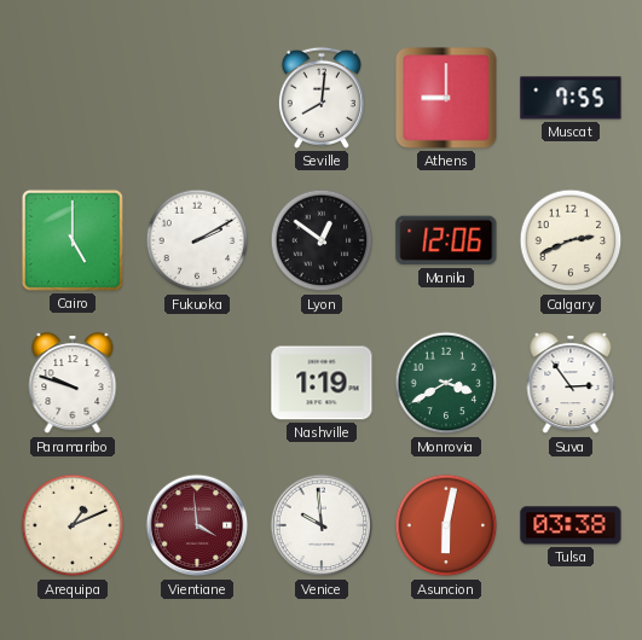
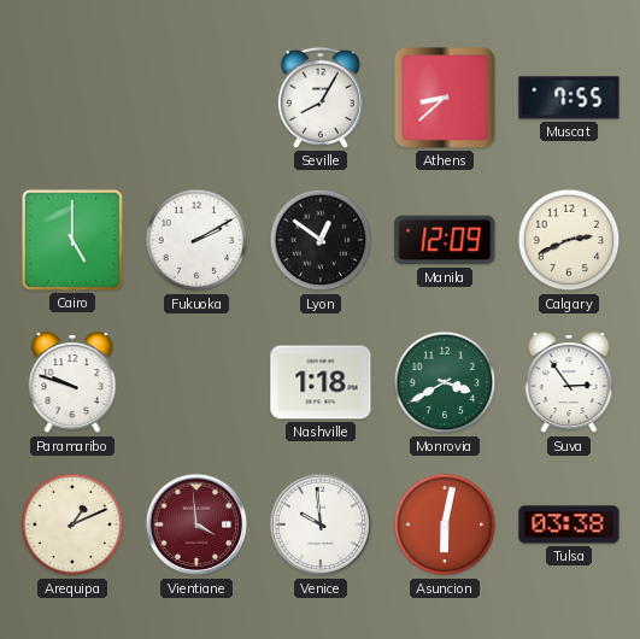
Seville: 8:01 -> 8:05 (321, 98)
Athens: 9:00 -> 8:38 (445, 98)
Manila: 12:06 -> 12:09 (445, 240)
Nashville: 1:19 -> 1:18 (321, 382)
